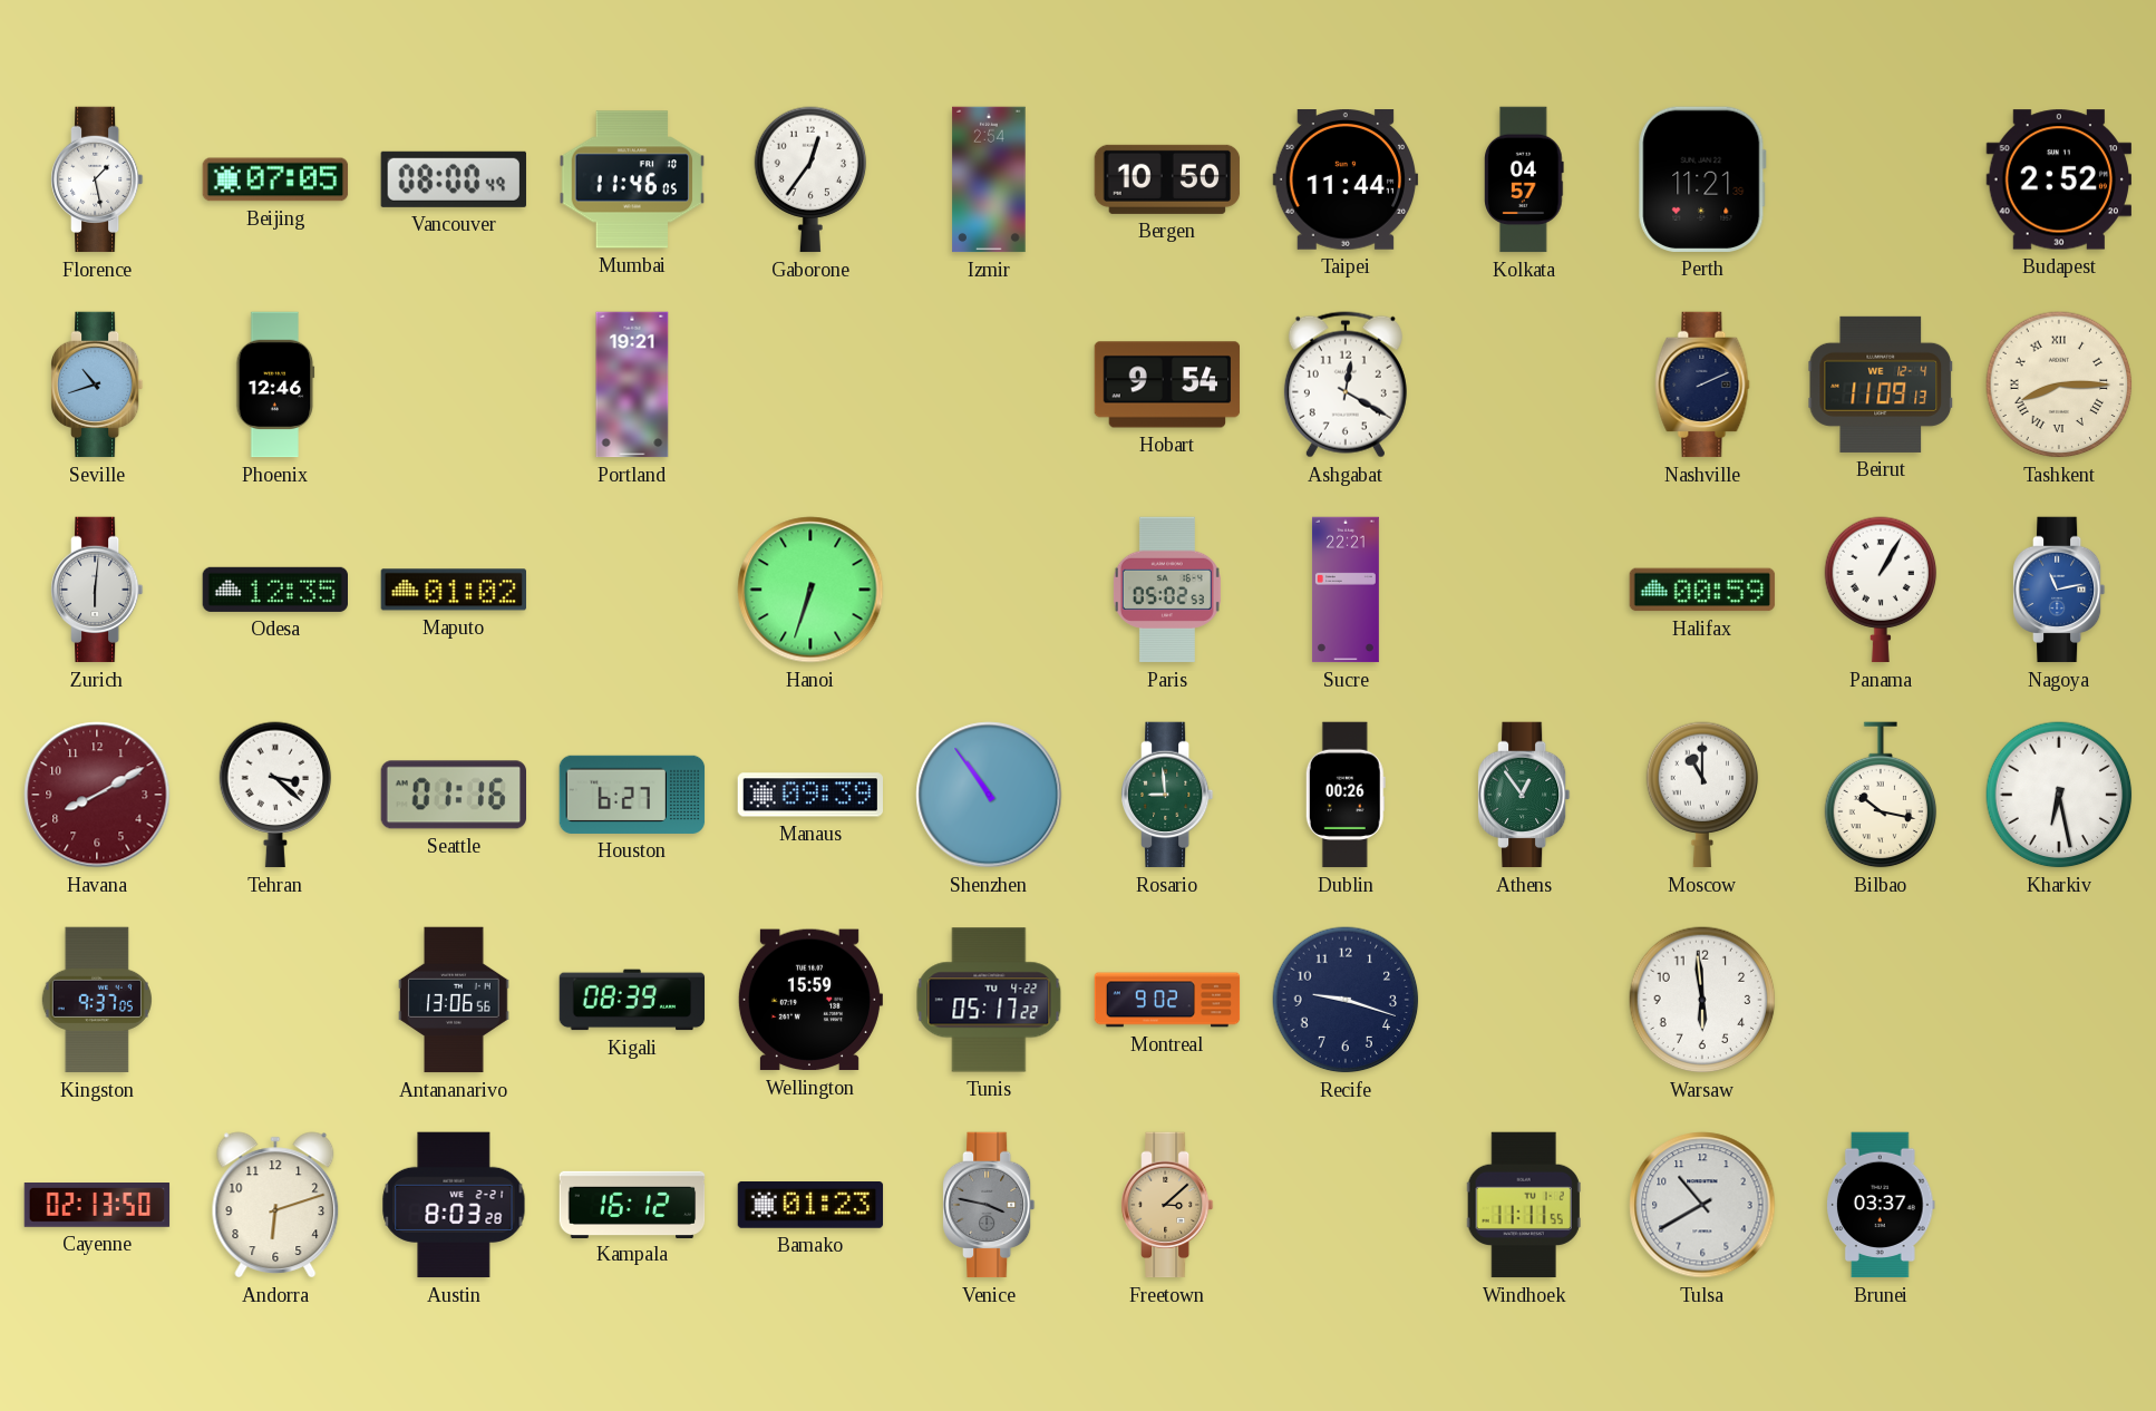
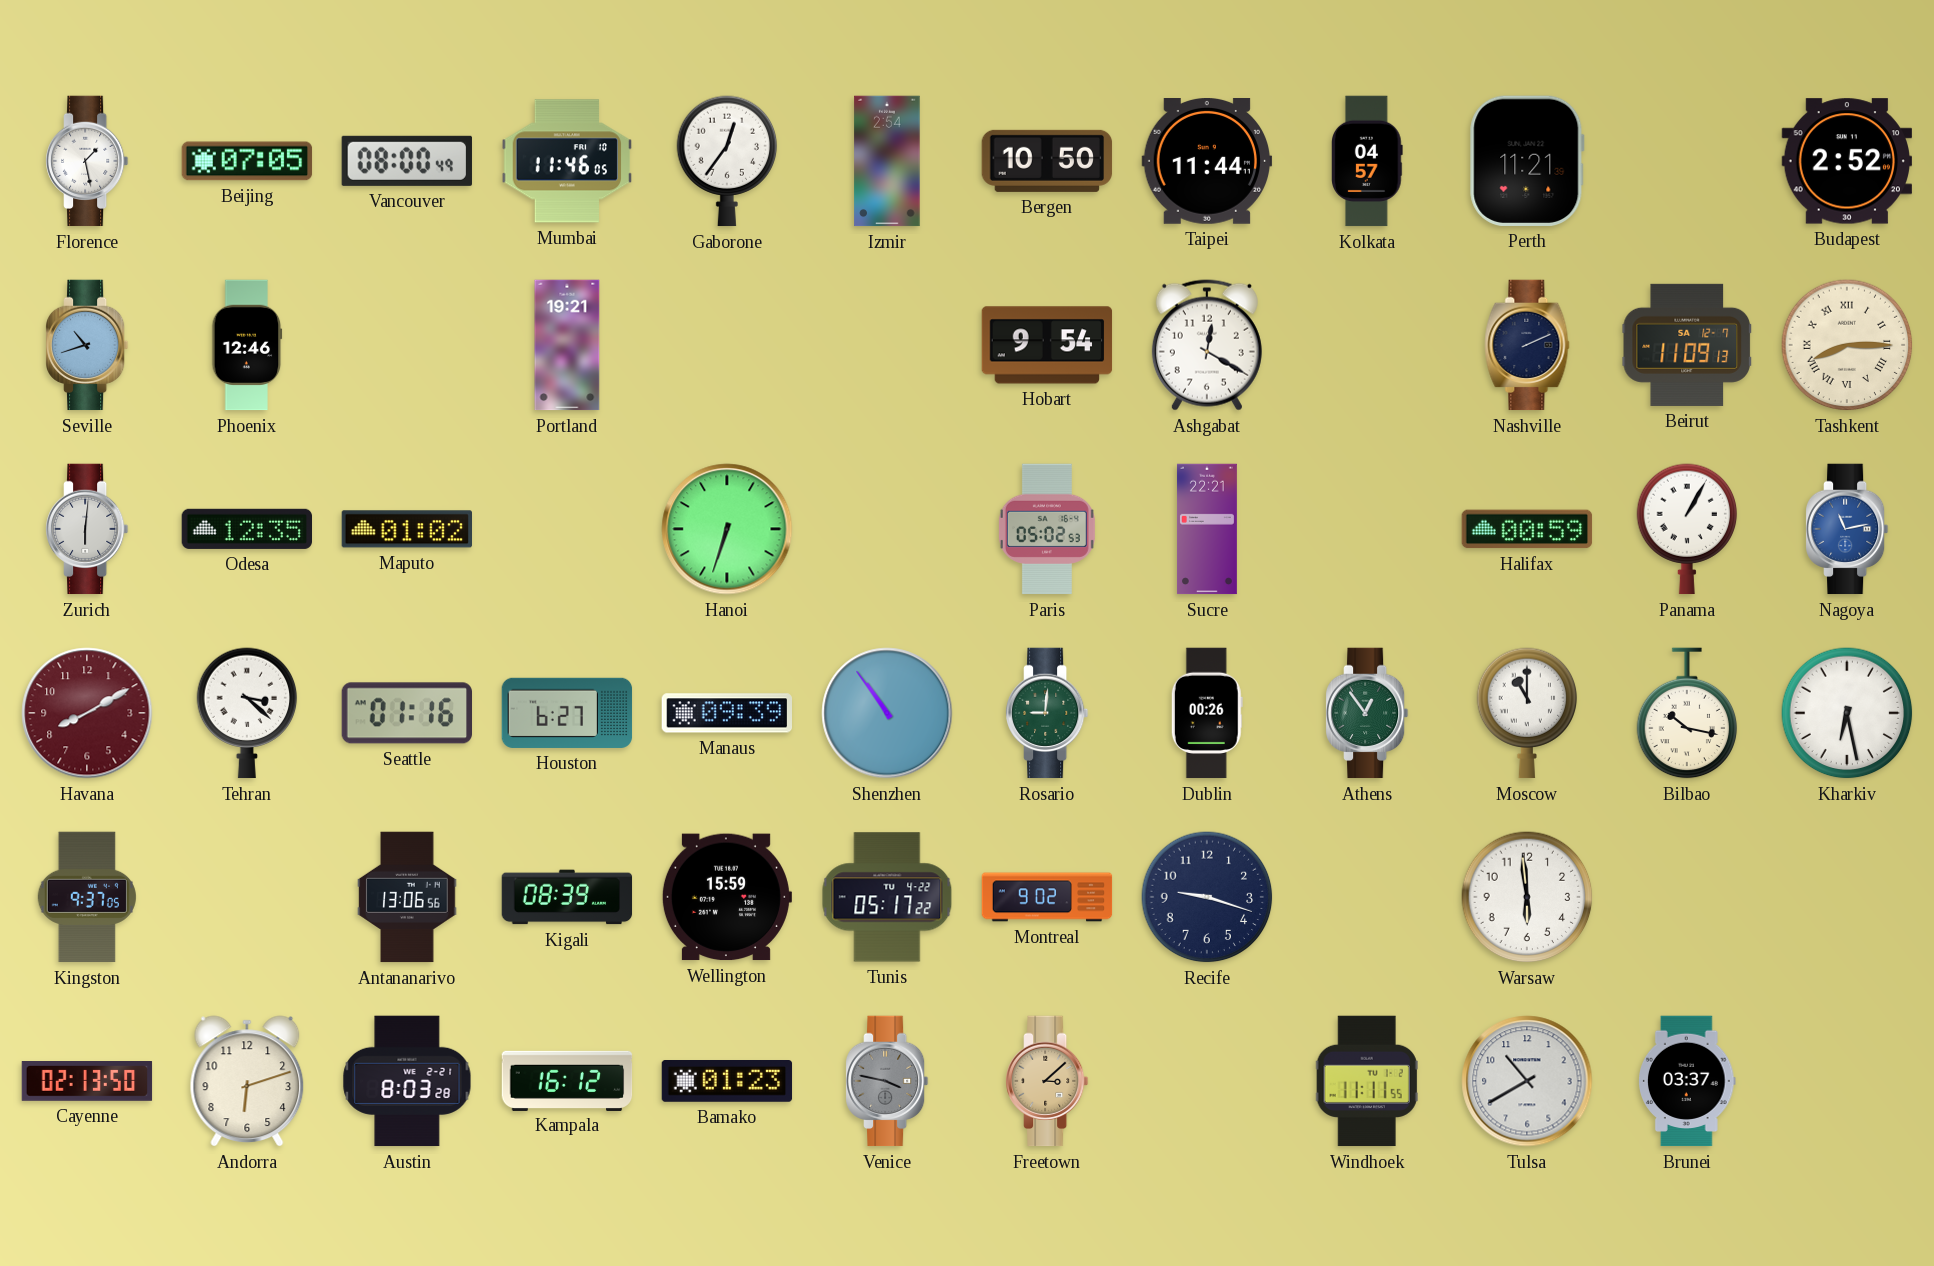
Beirut date: WE 12-4 -> SA 12-7 (1687, 345)
Rosario: 8:59 -> 9:01 (1048, 713)
